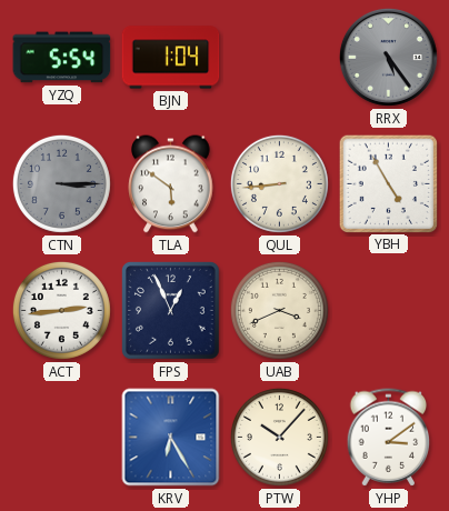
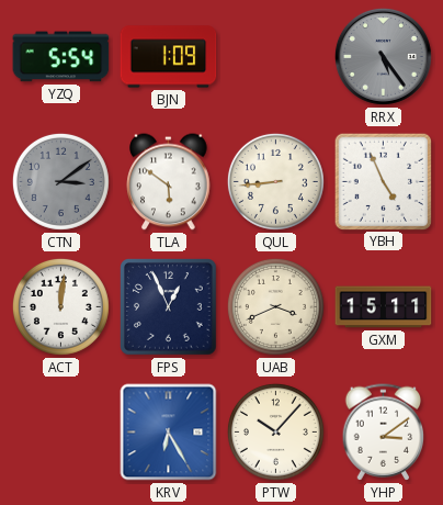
BJN: 1:04 -> 1:09 (169, 57)
CTN: 3:15 -> 3:09 (60, 181)
YBH: 4:55 -> 4:56 (383, 181)
ACT: 2:44 -> 12:01 (60, 306)
GXM: none -> 15:11 (384, 307)
